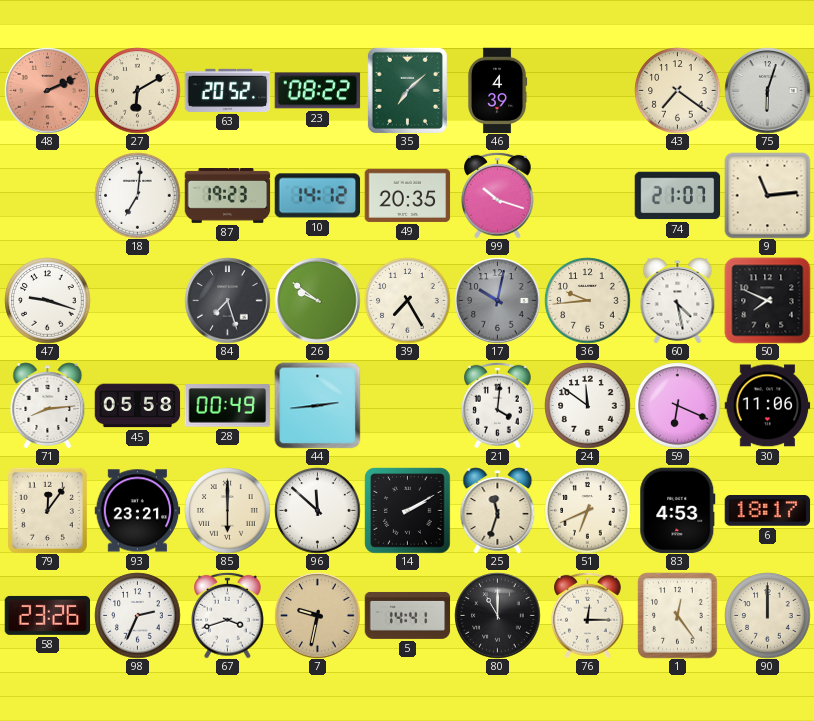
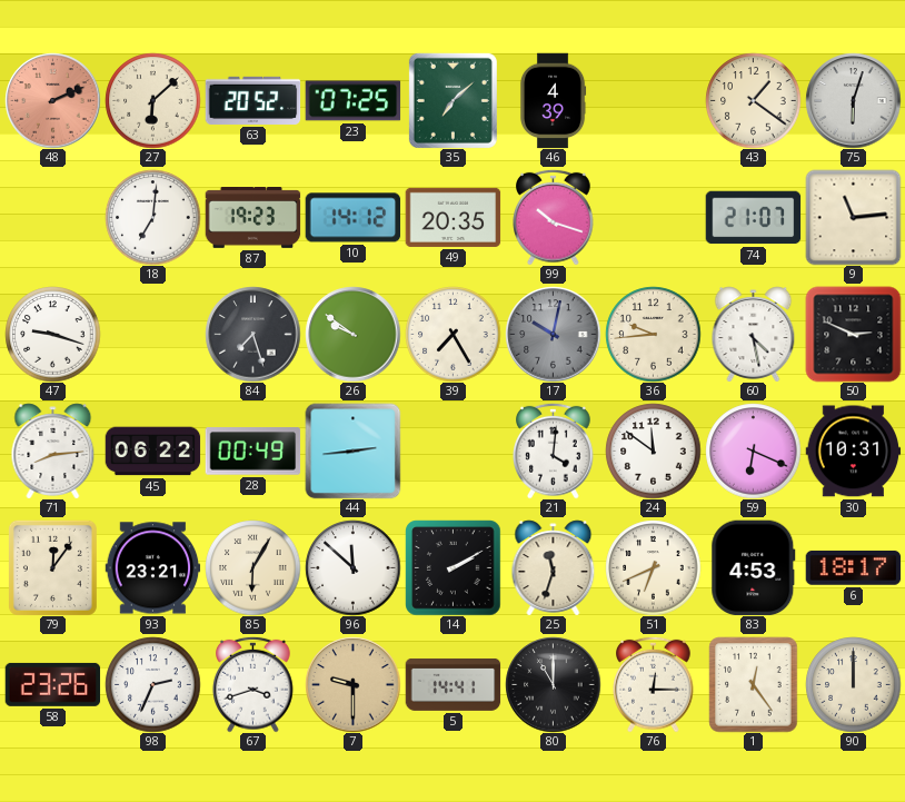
27: 6:10 -> 6:08 (152, 100)
23: 08:22 -> 07:25 (352, 101)
43: 7:21 -> 1:21 (753, 100)
50: 7:49 -> 2:49 (853, 334)
45: 05:58 -> 06:22 (152, 452)
30: 11:06 -> 10:31 (853, 452)
85: 6:00 -> 6:05 (252, 567)
7: 9:32 -> 9:30 (352, 684)
